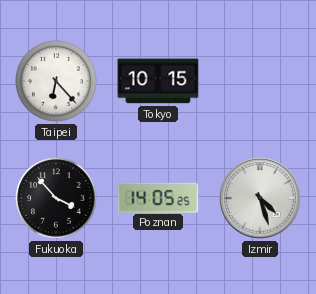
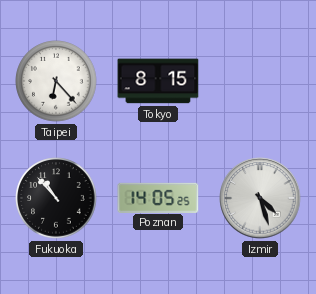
Tokyo: 10:15 -> 8:15 (158, 81)
Fukuoka: 3:53 -> 10:53 (56, 198)
